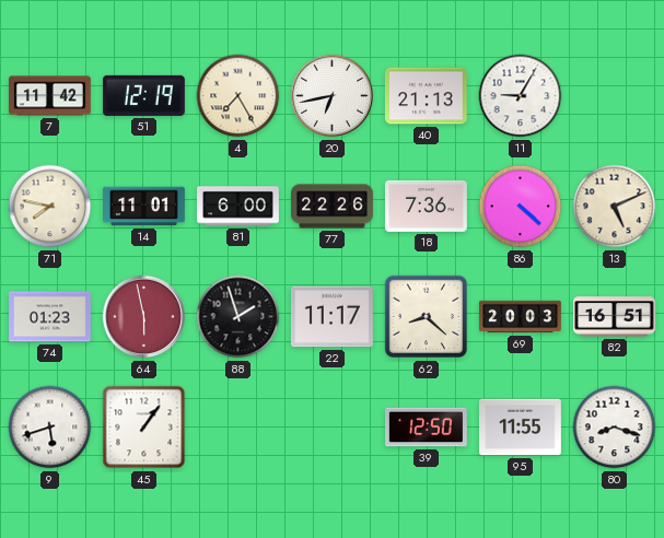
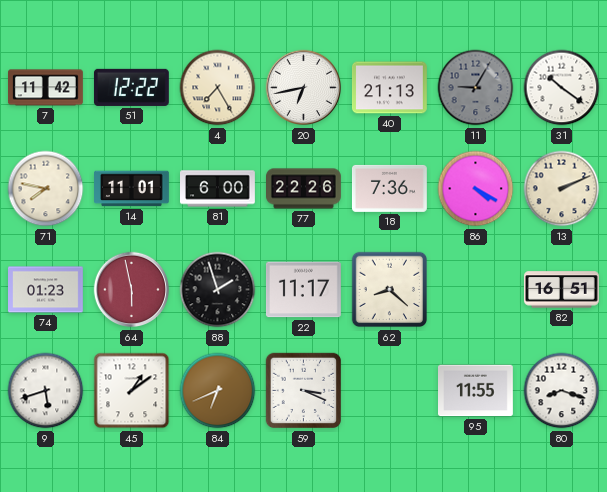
51: 12:19 -> 12:22 (131, 87)
11 dial: white -> grey (476, 88)
31: none -> 10:21 (562, 88)
86: 4:22 -> 4:20 (476, 189)
13: 5:11 -> 2:11 (562, 189)
69: 20:03 -> none (521, 317)
45: 1:06 -> 1:09 (132, 391)
84: none -> 6:41 (218, 391)
59: none -> 3:19 (304, 391)
39: 12:50 -> none (427, 428)
